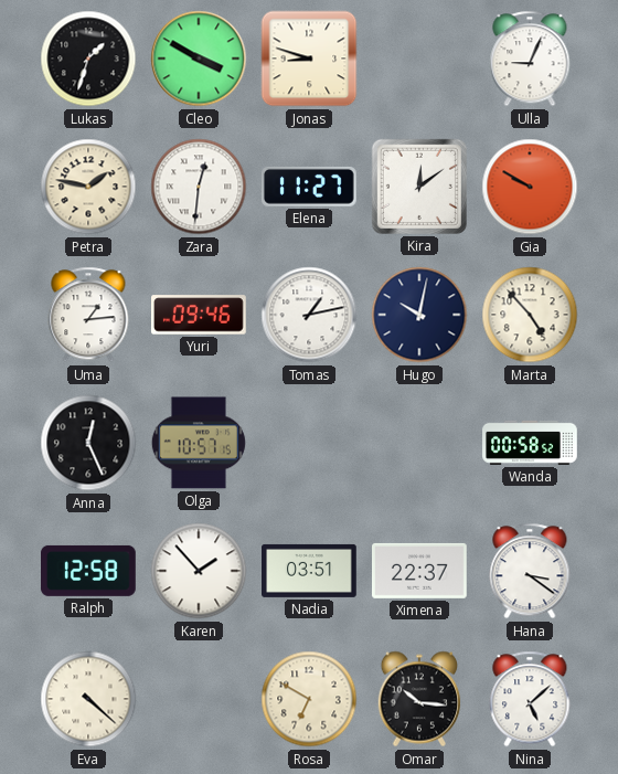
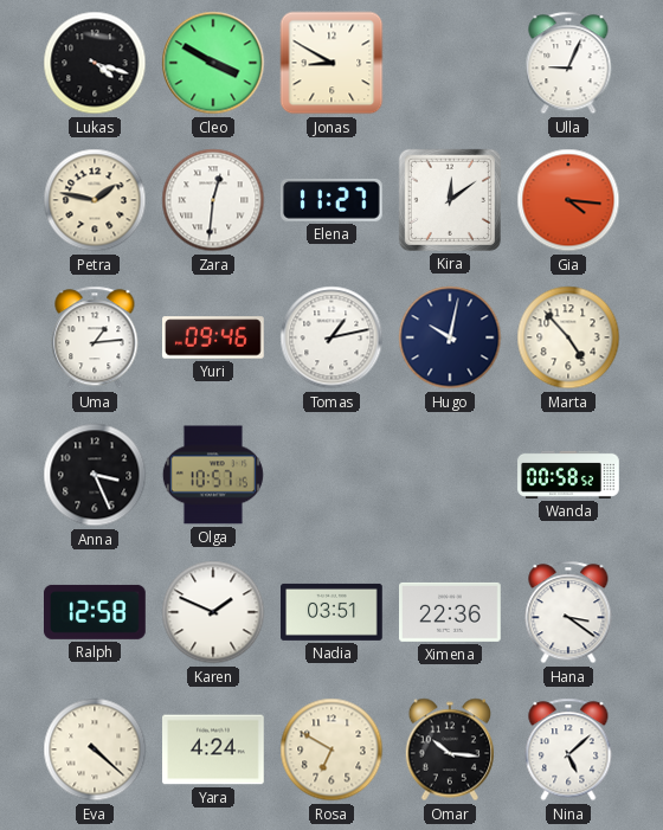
Lukas: 1:33 -> 4:18 (95, 63)
Jonas: 8:48 -> 8:50 (331, 63)
Gia: 9:50 -> 4:16 (568, 200)
Anna: 12:26 -> 3:26 (95, 475)
Karen: 1:53 -> 1:49 (213, 612)
Ximena: 22:37 -> 22:36 (451, 612)
Yara: none -> 4:24 (214, 749)
